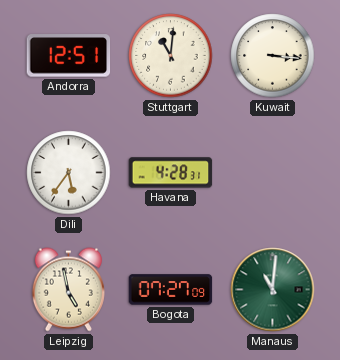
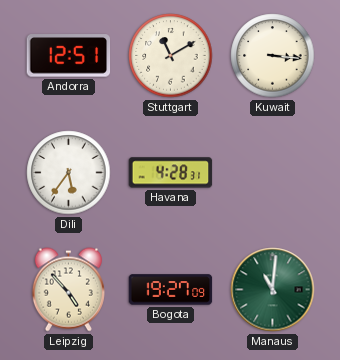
Stuttgart: 11:01 -> 11:10 (171, 56)
Leipzig: 4:58 -> 4:53 (68, 290)
Bogota: 07:27 -> 19:27 (171, 290)
